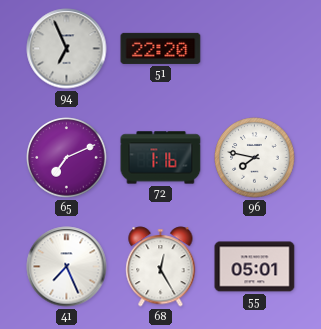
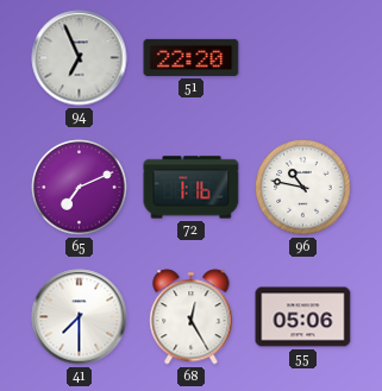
96: 7:47 -> 10:47 (303, 188)
41: 7:26 -> 7:30 (80, 317)
55: 05:01 -> 05:06 (303, 317)
